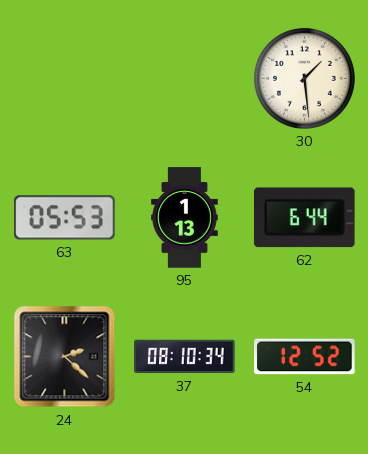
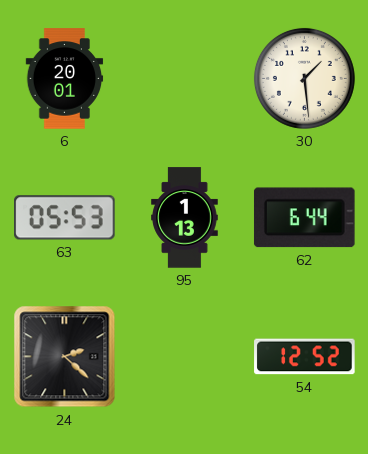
6: none -> 20:01 (65, 79)
37: 08:10 -> none (185, 357)
